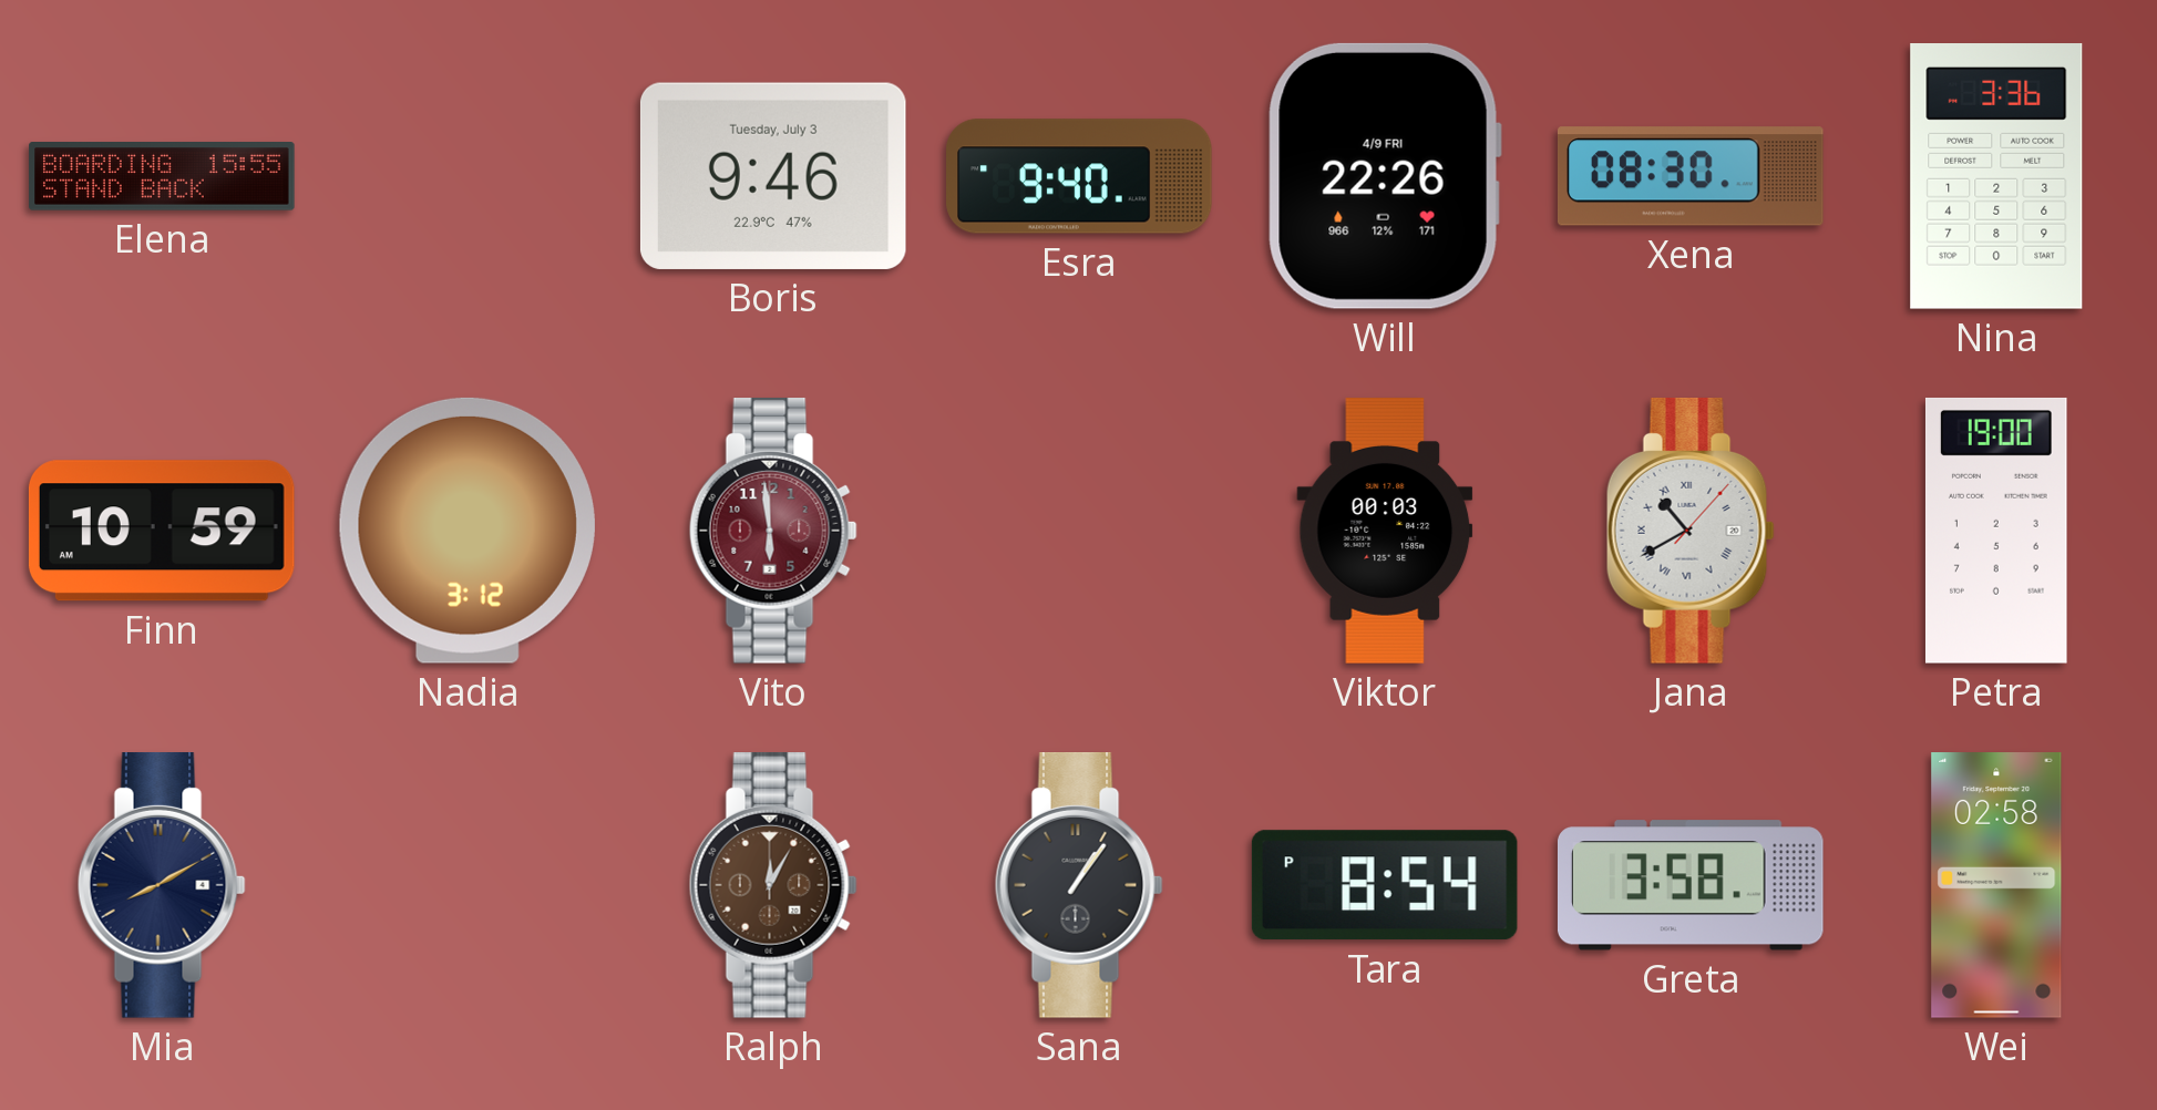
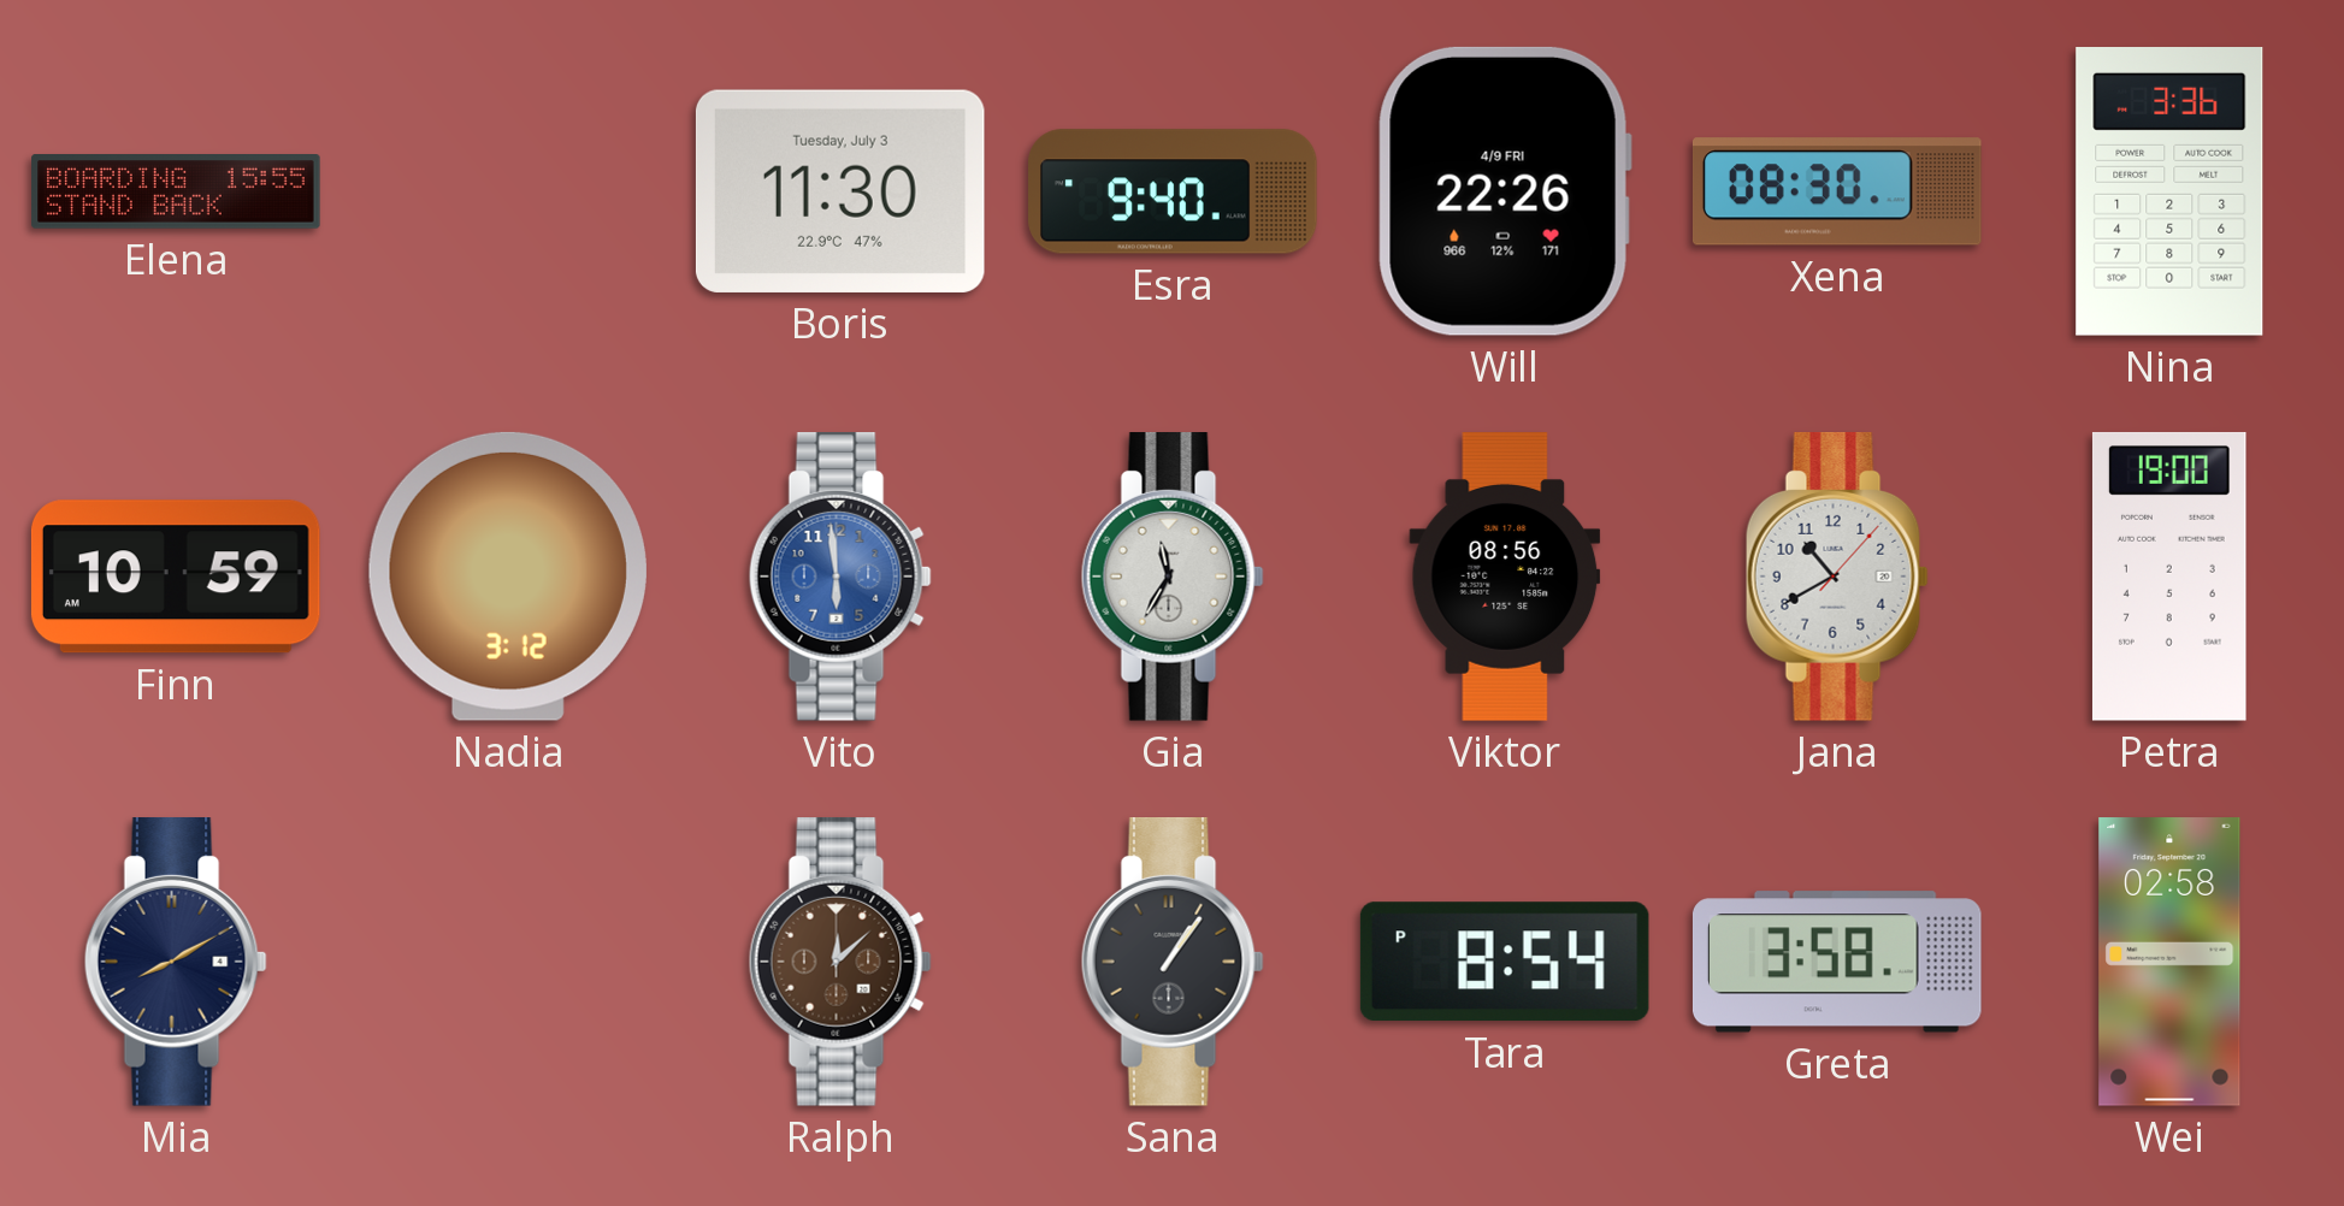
Boris: 9:46 -> 11:30 (840, 191)
Vito dial: burgundy -> blue (840, 578)
Gia: none -> 11:35 (1173, 578)
Viktor: 00:03 -> 08:56 (1505, 577)
Jana numerals: Roman -> Arabic (1837, 578)
Ralph: 12:05 -> 12:08 (840, 963)
